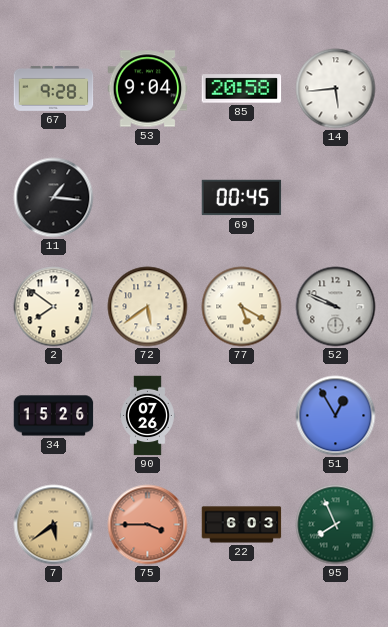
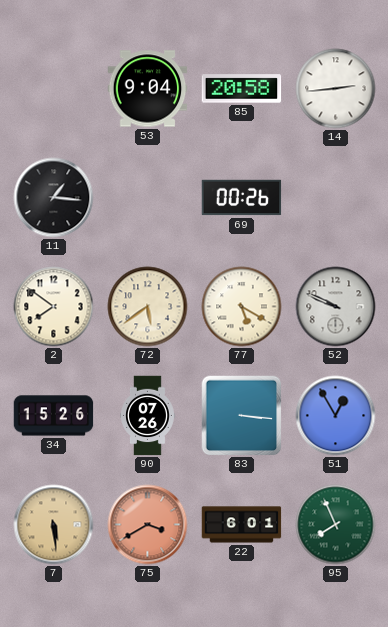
67: 9:28 -> none (54, 89)
14: 5:44 -> 2:44 (336, 89)
69: 00:45 -> 00:26 (242, 198)
83: none -> 3:16 (242, 416)
7: 5:39 -> 5:29 (54, 525)
75: 3:45 -> 3:40 (148, 525)
22: 6:03 -> 6:01 (242, 525)
